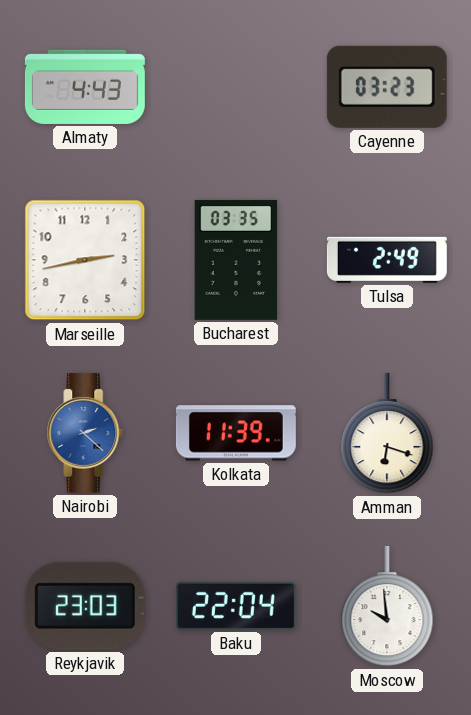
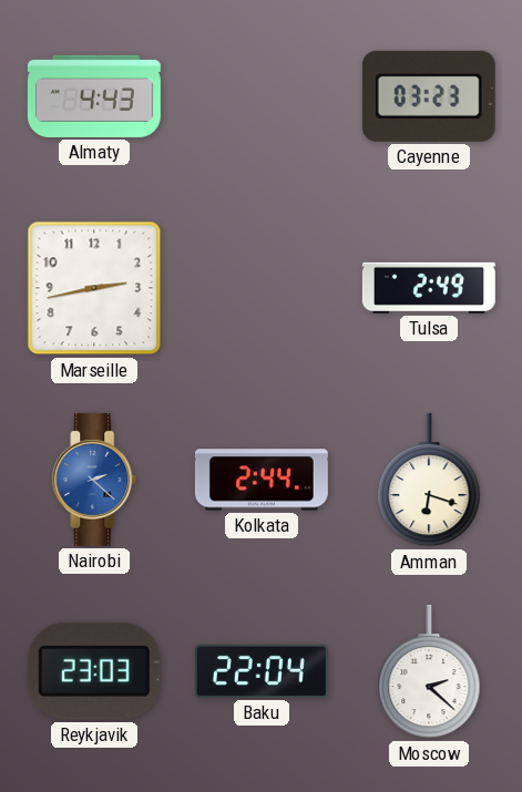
Bucharest: 03:35 -> none (236, 260)
Kolkata: 11:39 -> 2:44 (262, 480)
Moscow: 9:59 -> 2:22 (429, 671)
